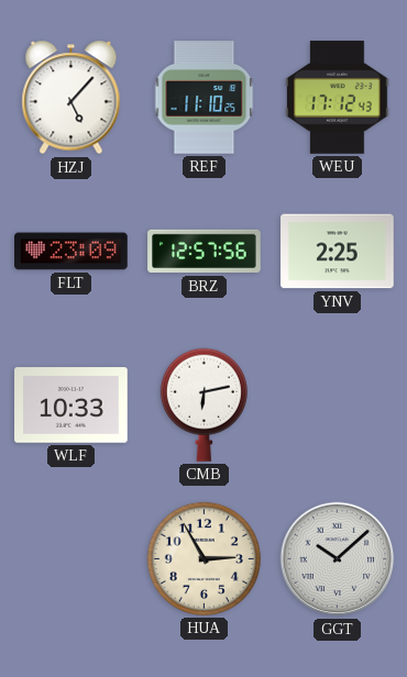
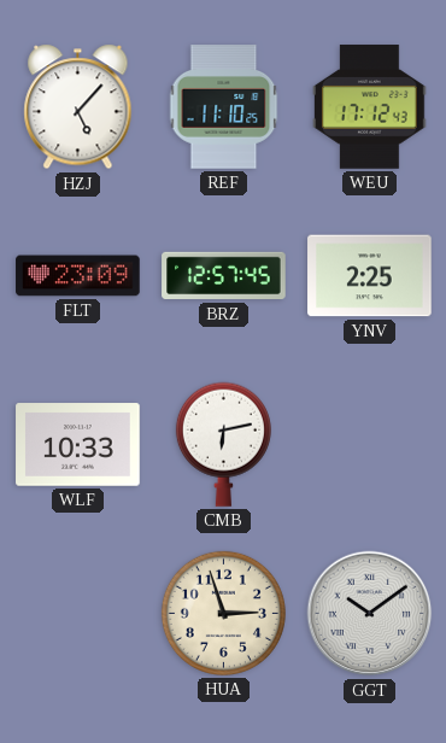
BRZ: 12:57:56 -> 12:57:45 (224, 276)
HUA: 2:55 -> 2:57 (223, 613)
GGT: 10:08 -> 10:09 (370, 614)
